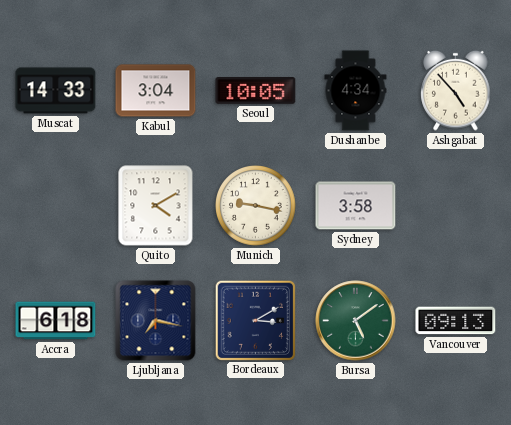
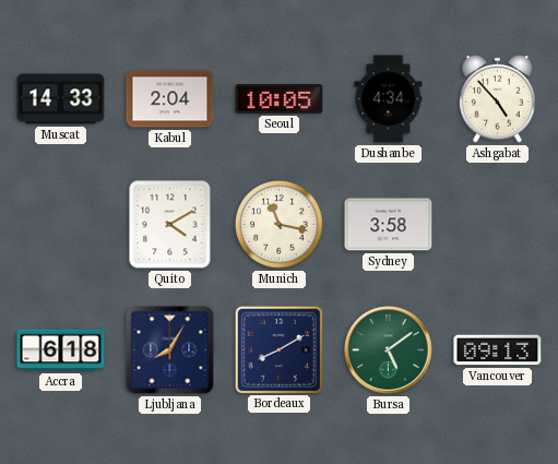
Kabul: 3:04 -> 2:04 (170, 99)
Munich: 9:17 -> 11:17 (280, 225)
Ljubljana: 7:17 -> 8:05 (170, 350)
Bordeaux: 3:10 -> 8:10 (278, 349)
